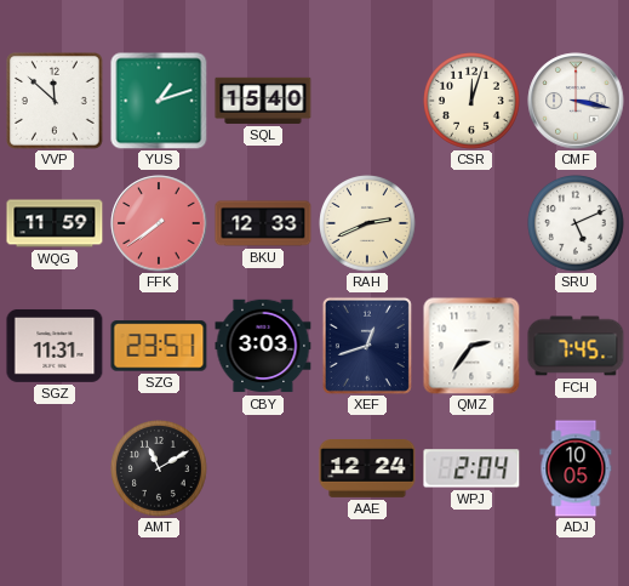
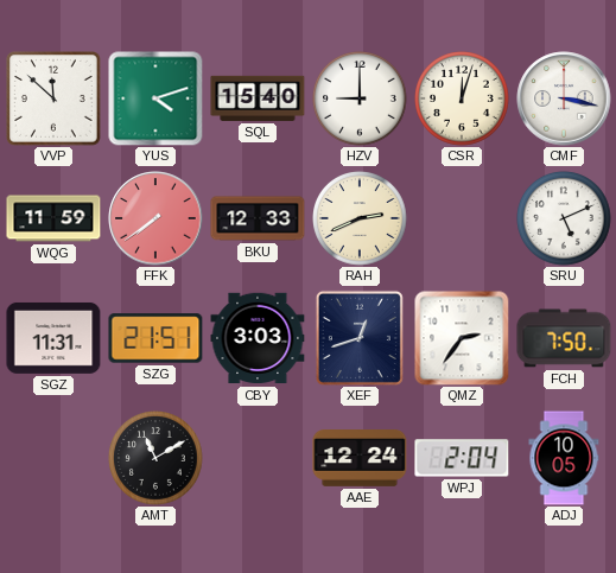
YUS: 1:12 -> 4:12 (155, 98)
HZV: none -> 9:00 (360, 98)
SZG: 23:51 -> 21:51 (155, 338)
FCH: 7:45 -> 7:50 (564, 338)
